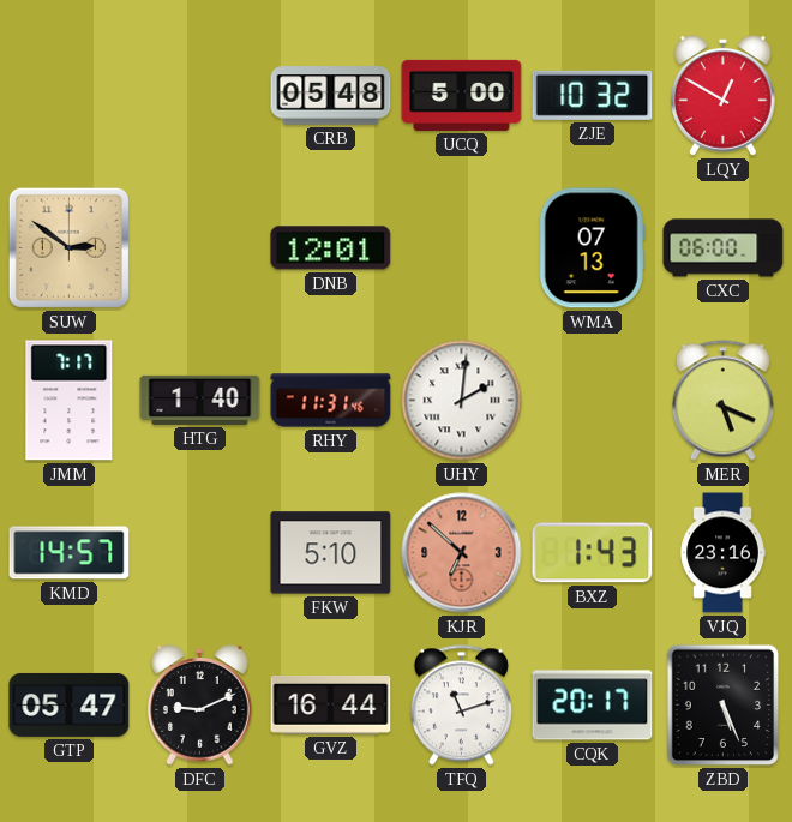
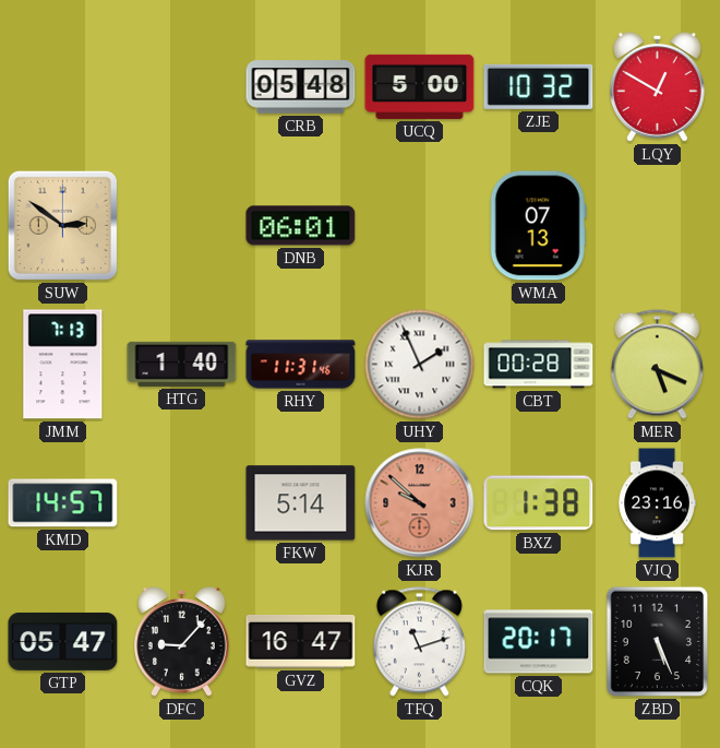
DNB: 12:01 -> 06:01 (301, 226)
CXC: 06:00 -> none (724, 248)
JMM: 7:17 -> 7:13 (63, 365)
UHY: 2:01 -> 1:56 (420, 365)
CBT: none -> 00:28 (539, 365)
FKW: 5:10 -> 5:14 (301, 503)
KJR: 6:52 -> 9:52 (420, 503)
BXZ: 1:43 -> 1:38 (539, 503)
DFC: 9:11 -> 9:07 (182, 642)
GVZ: 16:44 -> 16:47 (301, 641)
